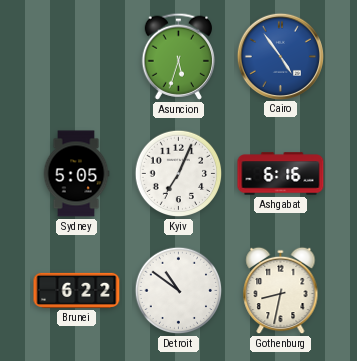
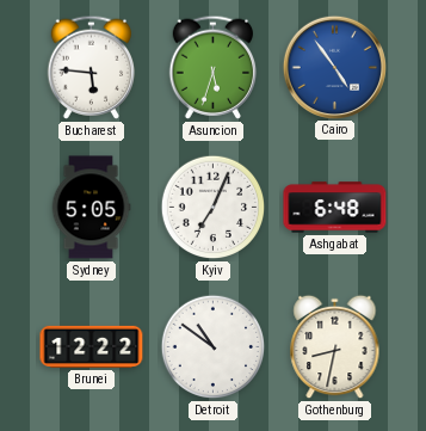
Bucharest: none -> 5:46 (92, 67)
Ashgabat: 6:16 -> 6:48 (335, 208)
Brunei: 6:22 -> 12:22 (92, 346)
